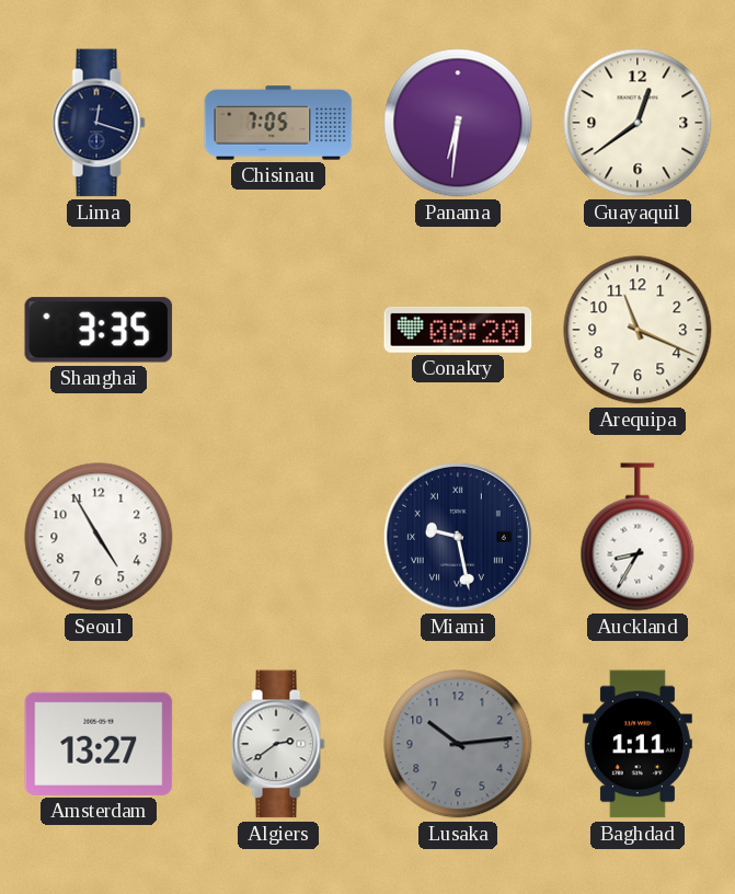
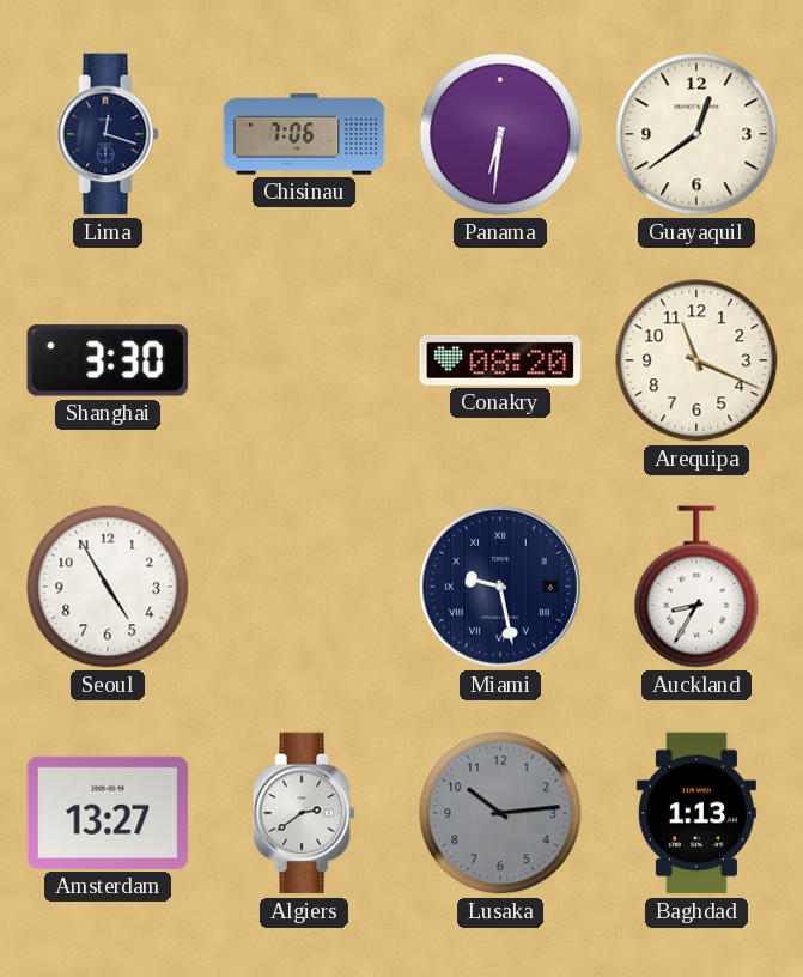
Chisinau: 7:05 -> 7:06 (304, 134)
Shanghai: 3:35 -> 3:30 (108, 360)
Baghdad: 1:11 -> 1:13 (696, 813)
